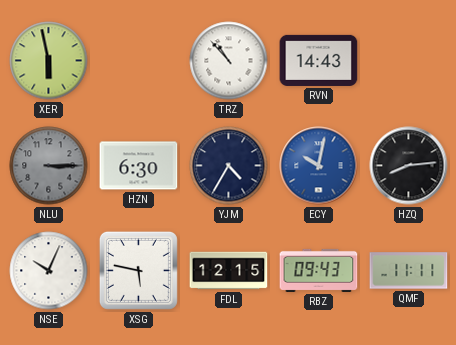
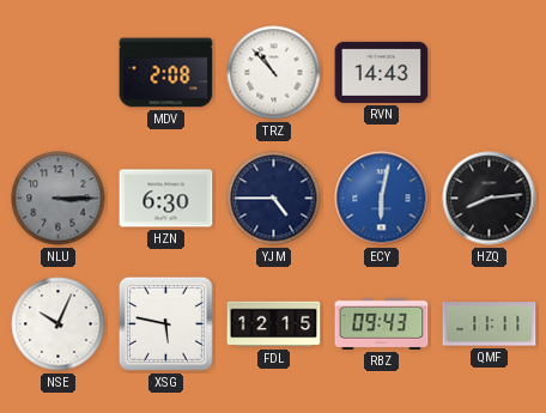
XER: 5:58 -> none (49, 61)
MDV: none -> 2:08 (166, 73)
YJM: 4:35 -> 4:45 (274, 199)
ECY: 10:02 -> 6:02 (382, 199)
